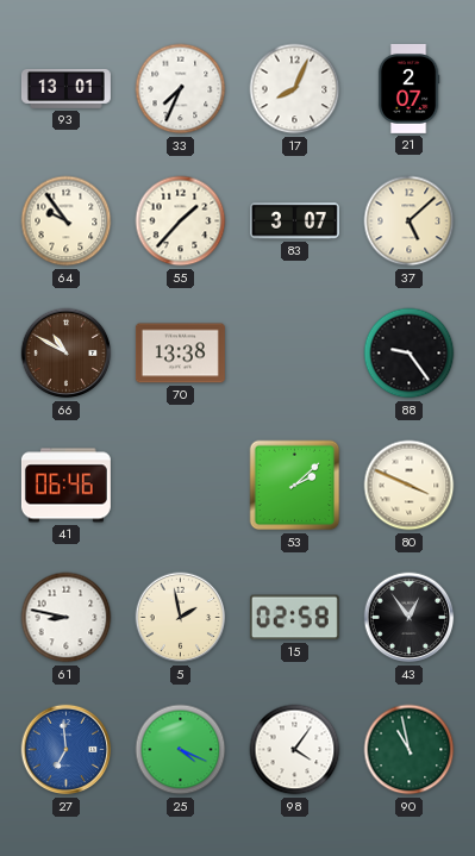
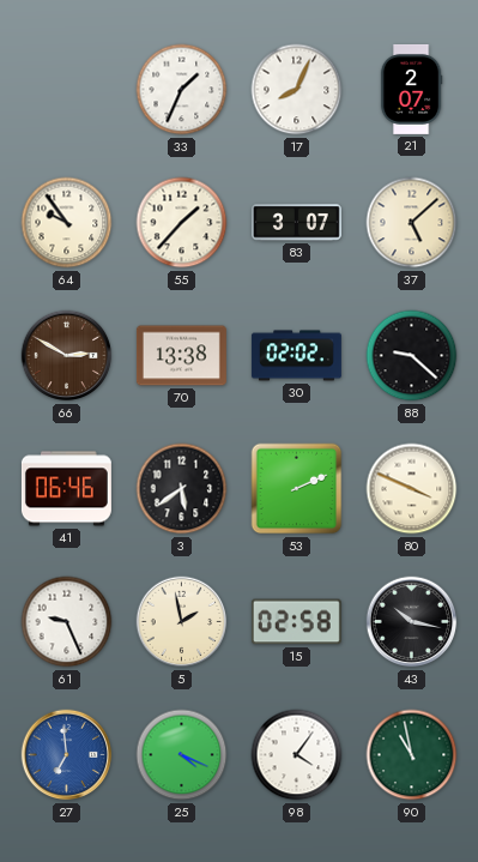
93: 13:01 -> none (65, 88)
33: 7:34 -> 1:34 (182, 90)
66: 10:50 -> 2:50 (67, 356)
30: none -> 02:02 (296, 356)
88: 9:24 -> 9:22 (412, 356)
3: none -> 5:39 (182, 489)
53: 2:08 -> 2:11 (297, 489)
61: 8:47 -> 9:26 (67, 622)
43: 12:54 -> 10:17 (412, 622)
